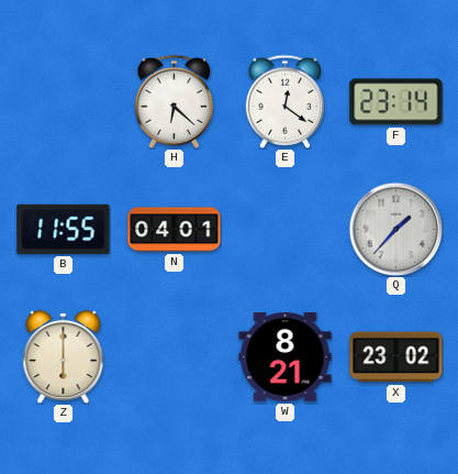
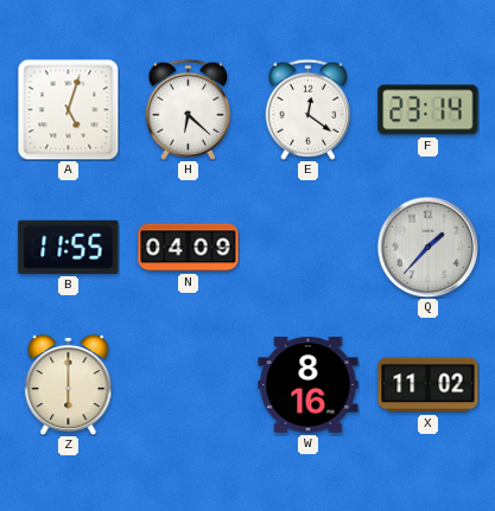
A: none -> 5:03 (68, 109)
N: 04:01 -> 04:09 (189, 248)
W: 8:21 -> 8:16 (309, 385)
X: 23:02 -> 11:02 (429, 385)
